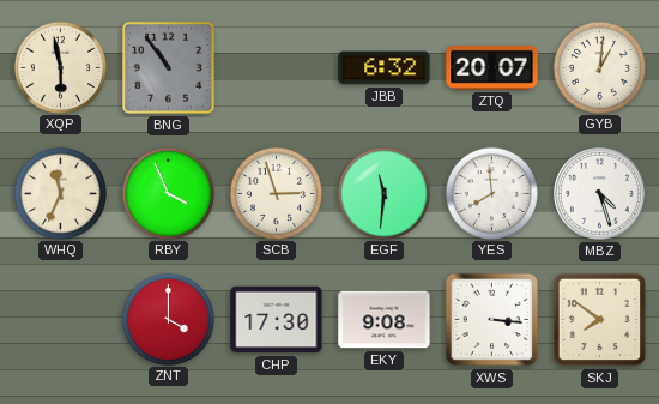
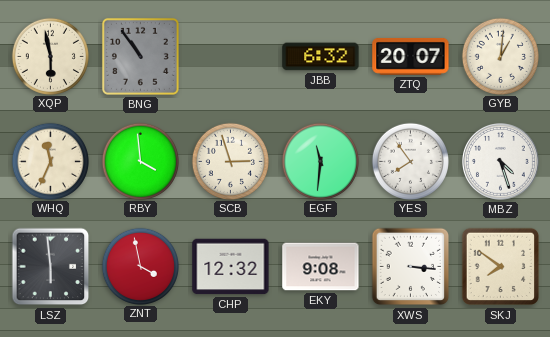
RBY: 3:56 -> 3:59 (140, 161)
YES: 7:59 -> 7:54 (410, 161)
LSZ: none -> 5:59 (51, 267)
ZNT: 4:00 -> 3:58 (140, 266)
CHP: 17:30 -> 12:32 (231, 267)
